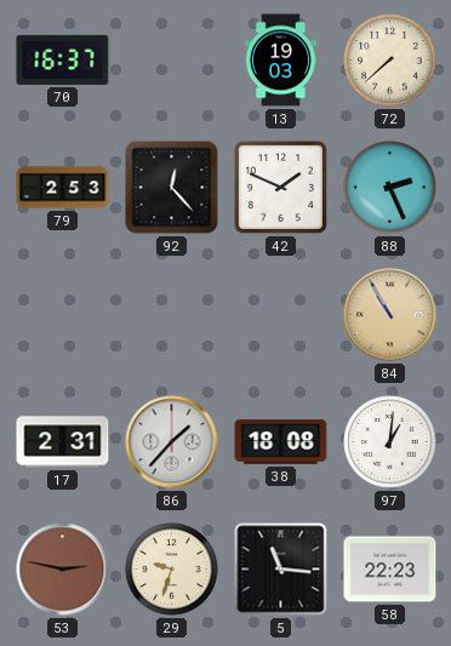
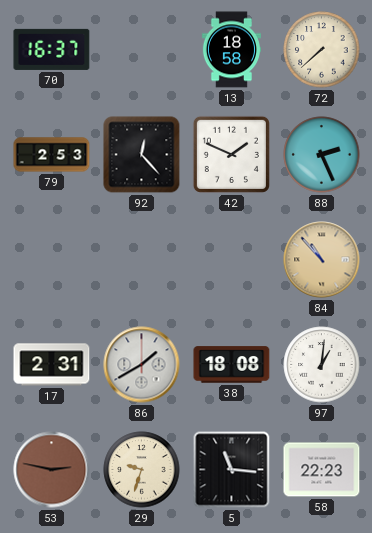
13: 19:03 -> 18:58 (231, 50)
84: 10:55 -> 10:53 (322, 260)
86: 1:37 -> 1:40 (142, 365)
